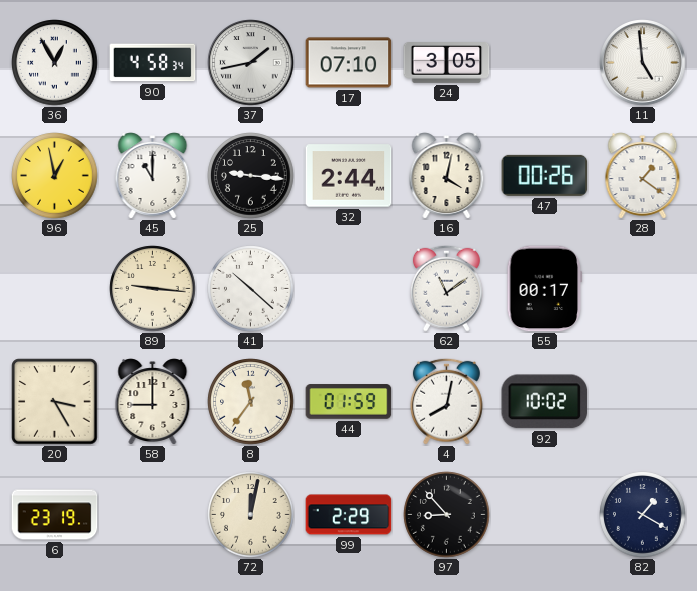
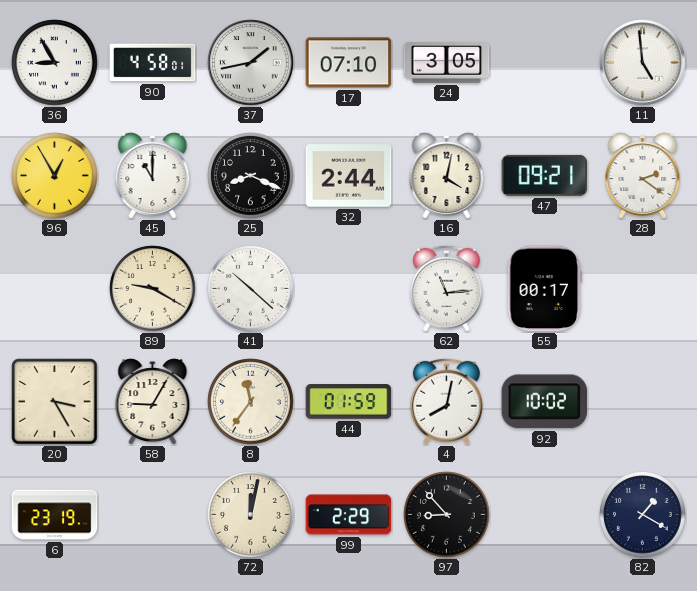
36: 12:55 -> 8:55 (55, 63)
90: 4:58:34 -> 4:58:01 (153, 63)
96: 12:58 -> 12:55 (55, 176)
25: 9:16 -> 8:19 (251, 176)
47: 00:26 -> 09:21 (545, 175)
28: 1:21 -> 2:21 (643, 176)
89: 9:16 -> 9:20 (153, 289)
62: 11:09 -> 11:14 (446, 288)
58: 9:00 -> 9:05 (153, 402)
